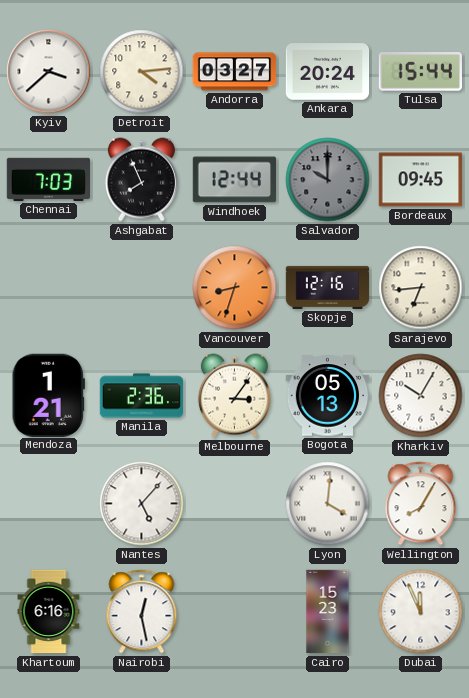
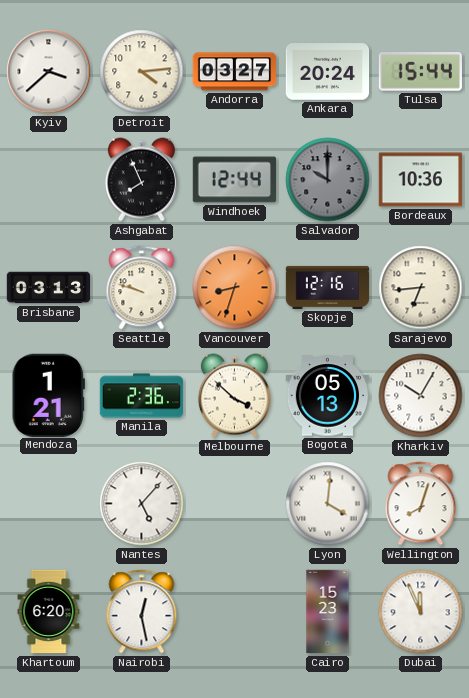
Chennai: 7:03 -> none (48, 179)
Bordeaux: 09:45 -> 10:36 (421, 180)
Brisbane: none -> 03:13 (49, 288)
Seattle: none -> 9:48 (142, 288)
Melbourne: 3:06 -> 3:52 (234, 396)
Wellington: 8:05 -> 8:03 (421, 504)
Khartoum: 6:16 -> 6:20 (49, 612)
